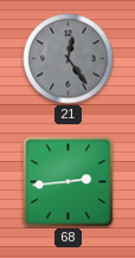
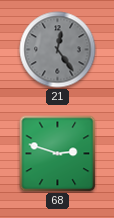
68: 2:44 -> 2:48 (58, 154)
